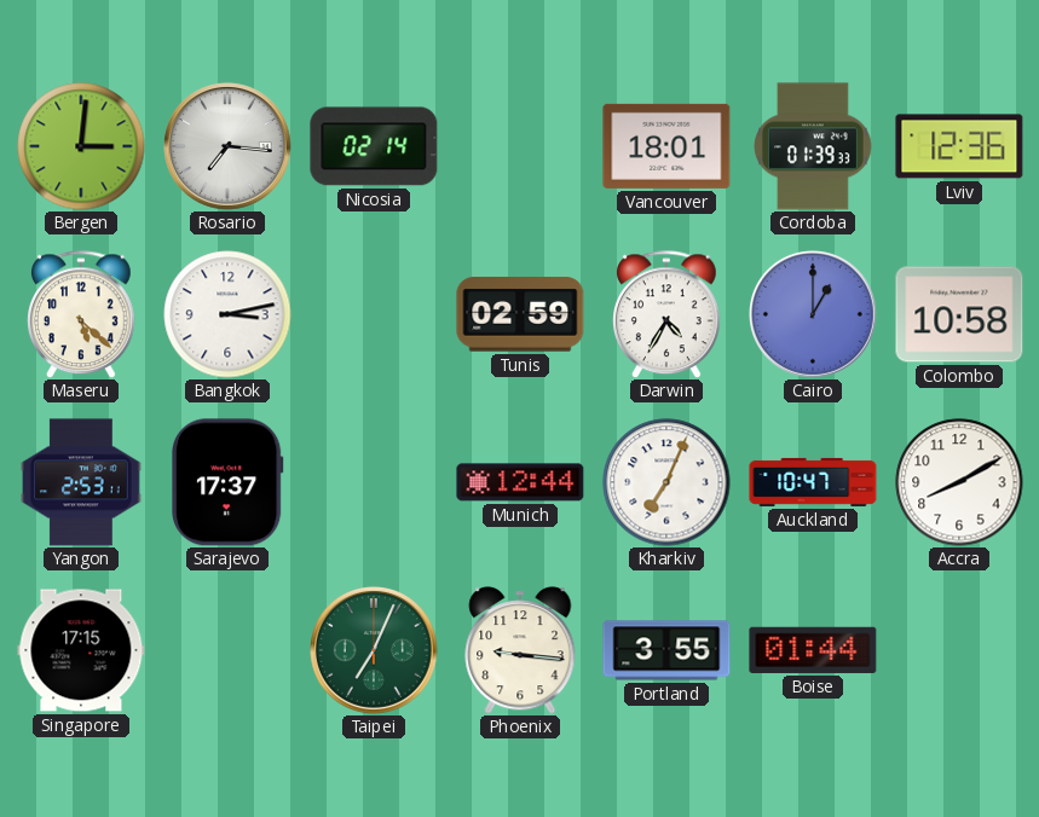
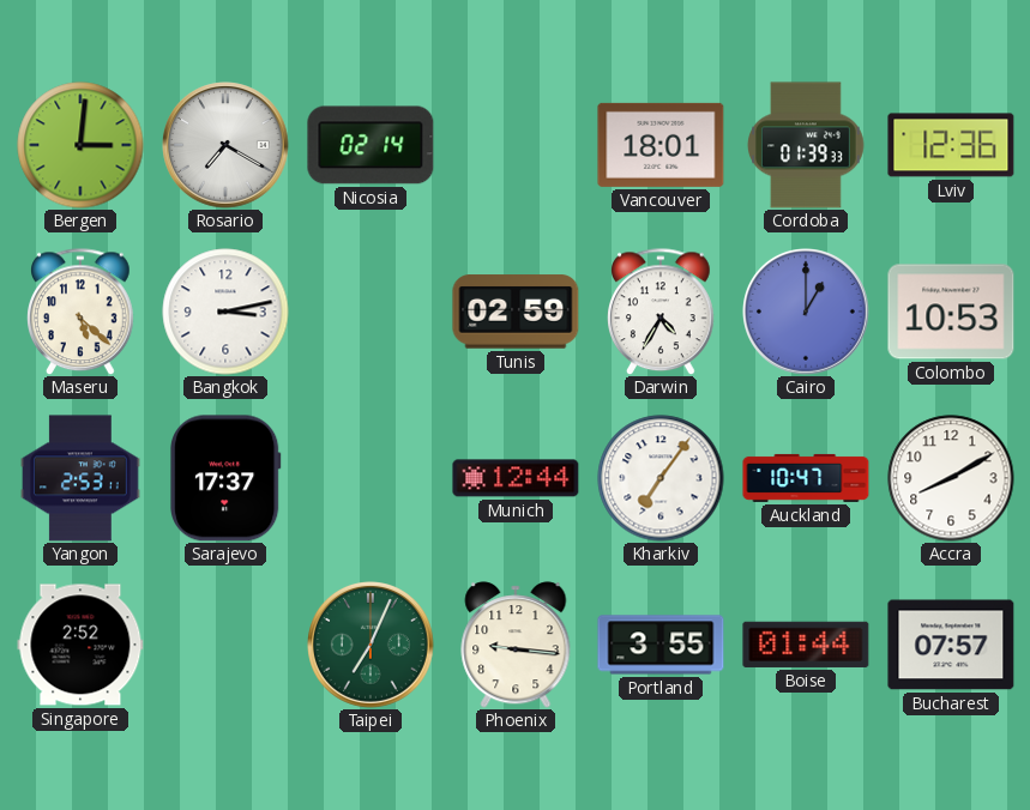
Rosario: 7:16 -> 7:20 (227, 146)
Colombo: 10:58 -> 10:53 (951, 312)
Kharkiv: 7:04 -> 7:06 (661, 478)
Singapore: 17:15 -> 2:52 (80, 645)
Bucharest: none -> 07:57 (951, 645)
